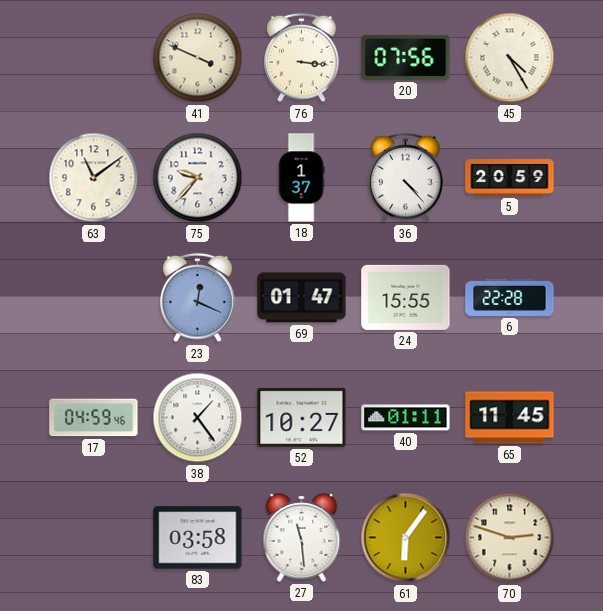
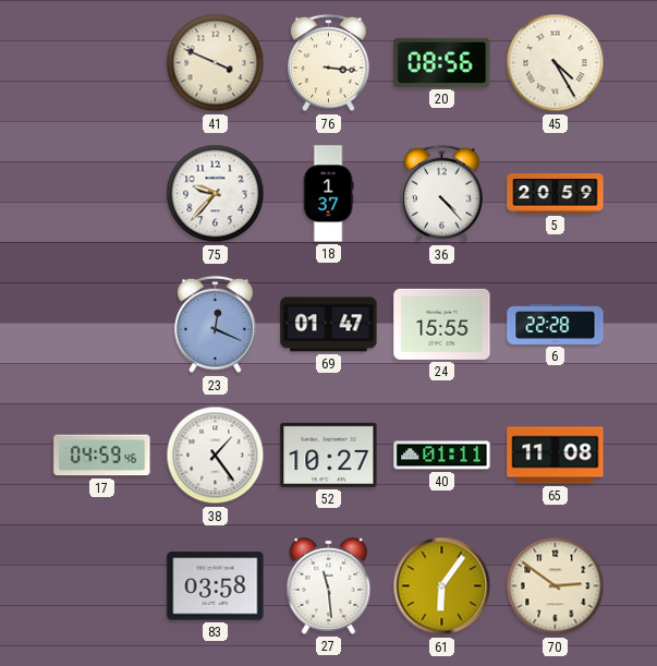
20: 07:56 -> 08:56 (442, 62)
63: 11:09 -> none (94, 178)
65: 11:45 -> 11:08 (556, 456)
70: 2:48 -> 2:51 (556, 586)
